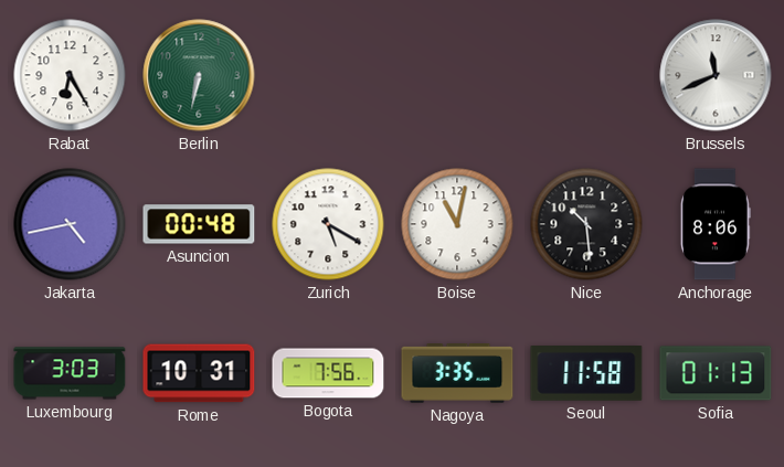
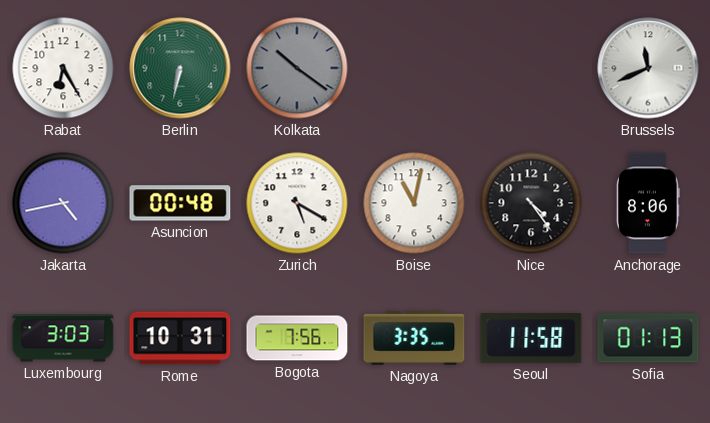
Kolkata: none -> 10:21 (297, 68)
Nice: 10:29 -> 4:24 (531, 203)
